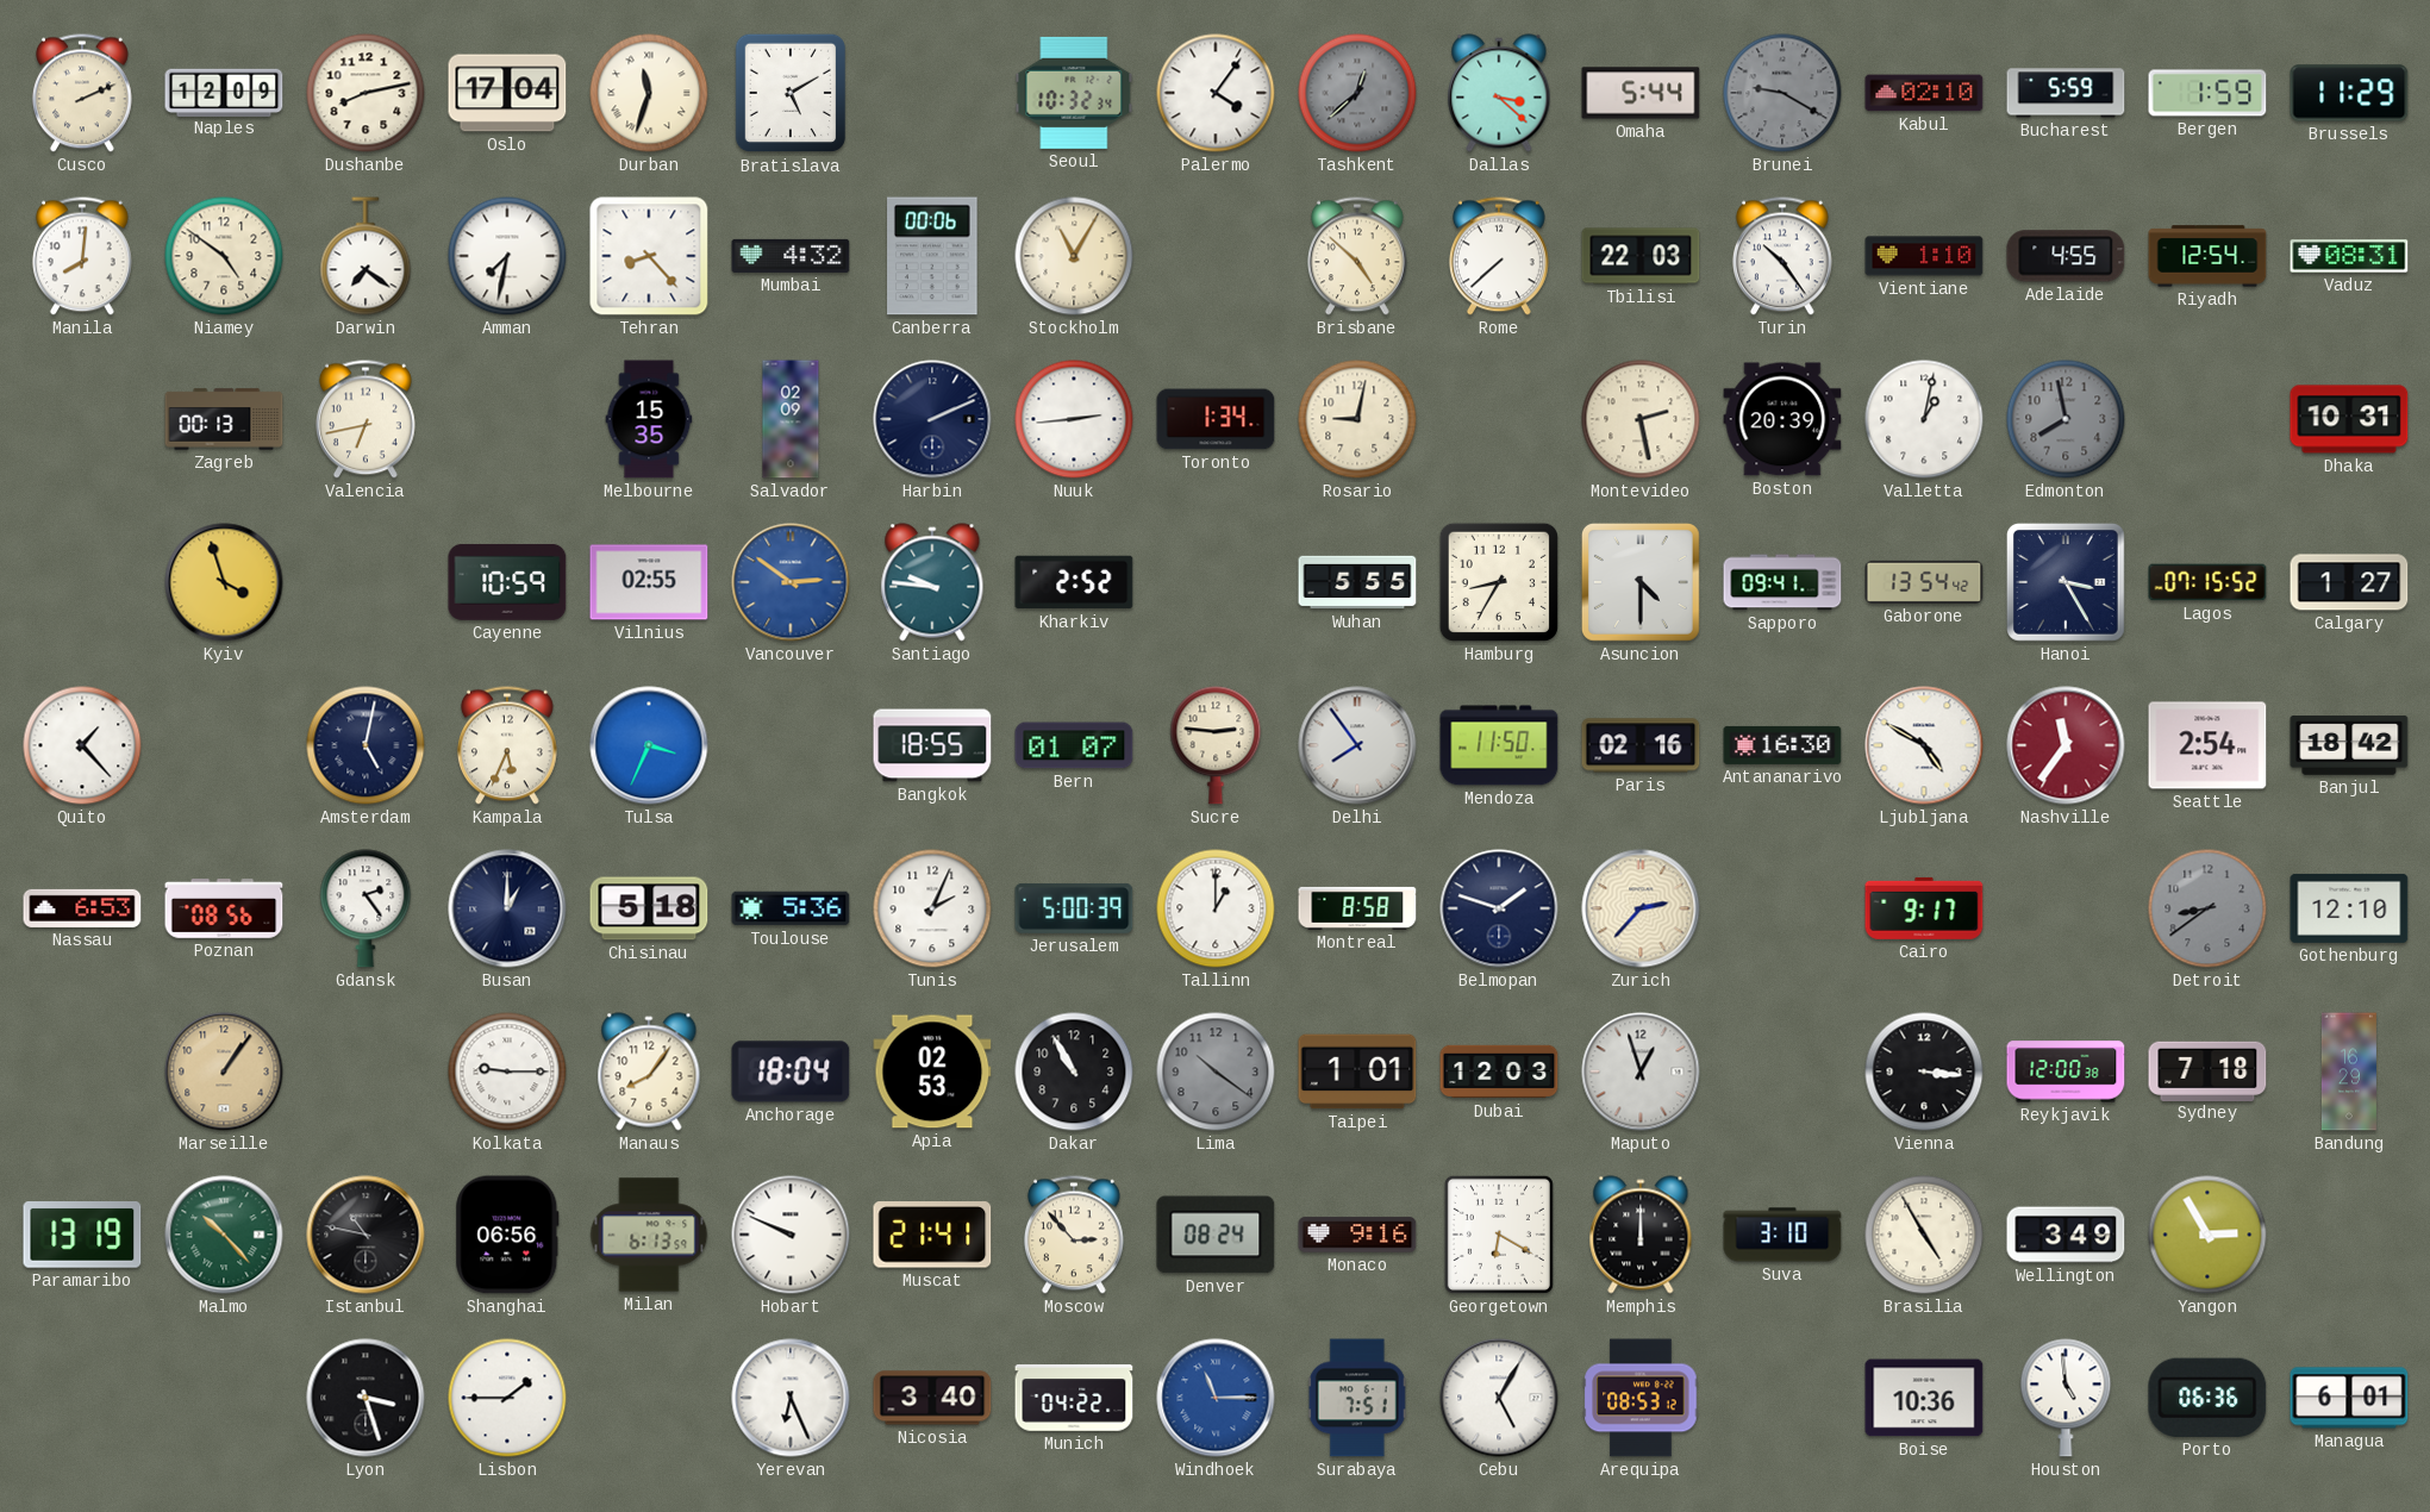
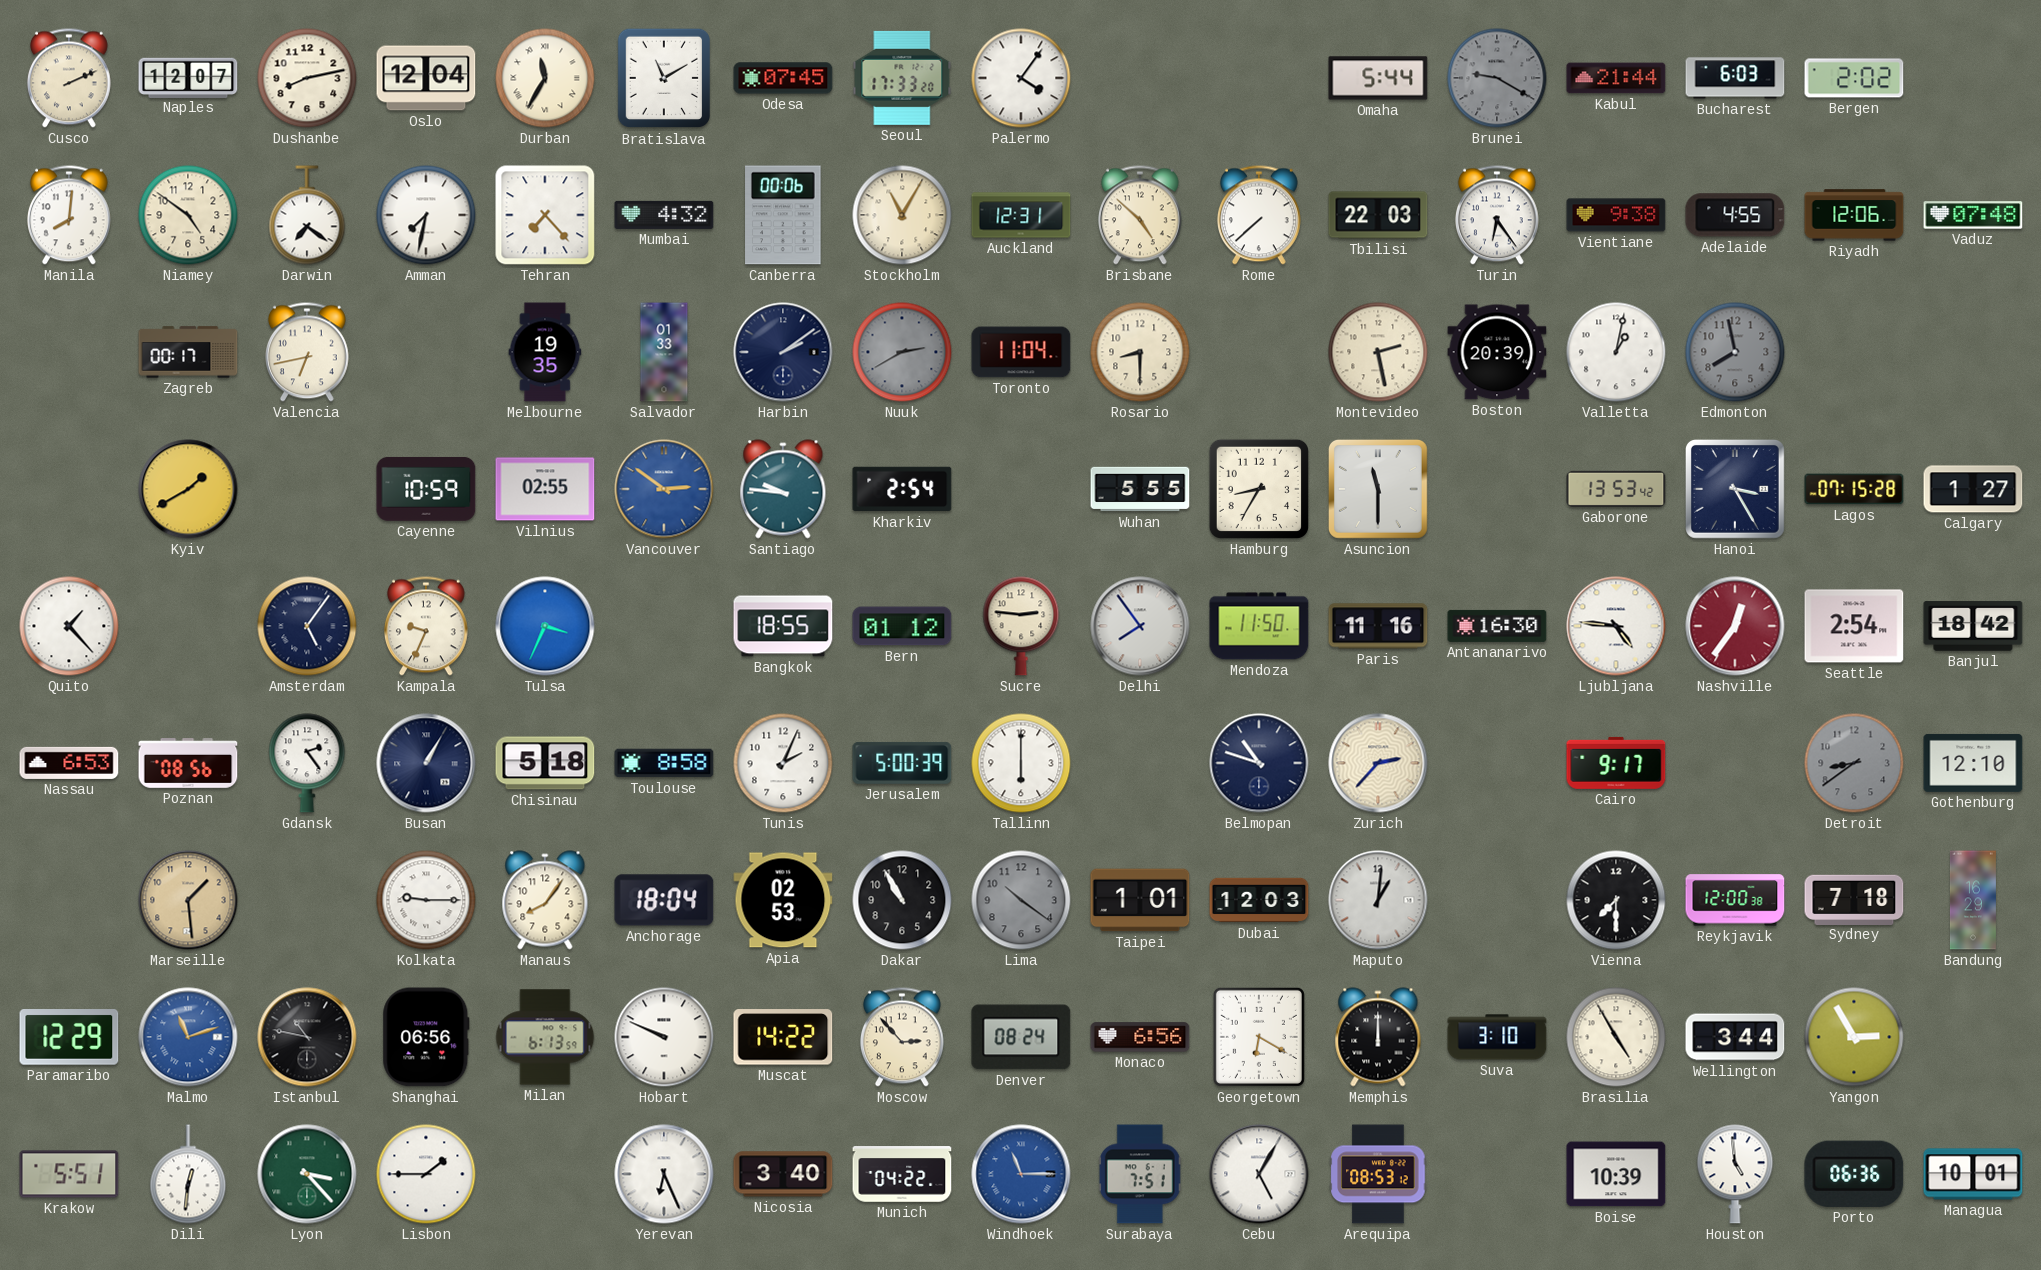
Naples: 12:09 -> 12:07 (188, 77)
Oslo: 17:04 -> 12:04 (426, 78)
Durban: 11:33 -> 11:35 (545, 78)
Bratislava: 5:10 -> 11:10 (664, 78)
Odesa: none -> 07:45 (783, 78)
Seoul: 10:32 -> 17:33 (902, 78)
Tashkent: 12:38 -> none (1357, 93)
Dallas: 3:22 -> none (1499, 93)
Kabul: 02:10 -> 21:44 (1616, 78)
Bucharest: 5:59 -> 6:03 (1735, 78)
Bergen: 1:59 -> 2:02 (1854, 78)
Brussels: 11:29 -> none (2349, 93)
Tehran: 8:23 -> 7:23 (545, 215)
Auckland: none -> 12:31 (1021, 215)
Turin: 10:24 -> 6:24 (1497, 215)
Vientiane: 1:10 -> 9:38 (1616, 215)
Riyadh: 12:54 -> 12:06 (1854, 215)
Vaduz: 08:31 -> 07:48 (1973, 215)
Zagreb: 00:13 -> 00:17 (188, 352)
Melbourne: 15:35 -> 19:35 (545, 352)
Salvador: 02:09 -> 01:33 (664, 352)
Harbin: 2:11 -> 2:09 (783, 352)
Nuuk: 2:44 -> 2:40 (902, 352)
Nuuk dial: white -> grey (902, 352)
Toronto: 1:34 -> 11:04 (1021, 352)
Rosario: 9:02 -> 8:30 (1140, 352)
Dhaka: 10:31 -> none (2349, 419)
Kyiv: 3:57 -> 1:40 (188, 489)
Kharkiv: 2:52 -> 2:54 (902, 489)
Asuncion: 4:30 -> 11:30 (1378, 489)
Sapporo: 09:41 -> none (1782, 582)
Gaborone: 13:54 -> 13:53 (1616, 489)
Lagos: 07:15:52 -> 07:15:28 (1854, 489)
Amsterdam: 5:02 -> 5:06 (307, 626)
Kampala: 5:34 -> 9:34 (426, 626)
Bern: 01:07 -> 01:12 (902, 626)
Paris: 02:16 -> 11:16 (1378, 626)
Ljubljana: 4:50 -> 4:46 (1616, 626)
Nashville: 11:36 -> 12:36 (1735, 626)
Busan: 1:00 -> 1:05 (426, 763)
Toulouse: 5:36 -> 8:58 (664, 763)
Tallinn: 1:00 -> 6:00 (1021, 763)
Montreal: 8:58 -> none (1357, 908)
Belmopan: 1:48 -> 10:48 (1259, 763)
Marseille: 1:06 -> 1:29 (188, 900)
Maputo: 12:57 -> 1:01 (1378, 900)
Vienna: 3:16 -> 7:30 (1616, 900)
Paramaribo: 13:19 -> 12:29 (69, 1038)
Malmo: 10:23 -> 11:12 (188, 1037)
Malmo dial: green -> blue (188, 1037)
Muscat: 21:41 -> 14:22 (783, 1037)
Monaco: 9:16 -> 6:56 (1140, 1037)
Wellington: 3:49 -> 3:44 (1735, 1037)
Krakow: none -> 5:51 (69, 1174)
Dili: none -> 12:31 (188, 1174)
Lyon: 3:27 -> 3:23 (307, 1174)
Lyon dial: black -> green (307, 1174)
Boise: 10:36 -> 10:39 (1616, 1174)
Managua: 6:01 -> 10:01 (1973, 1174)
